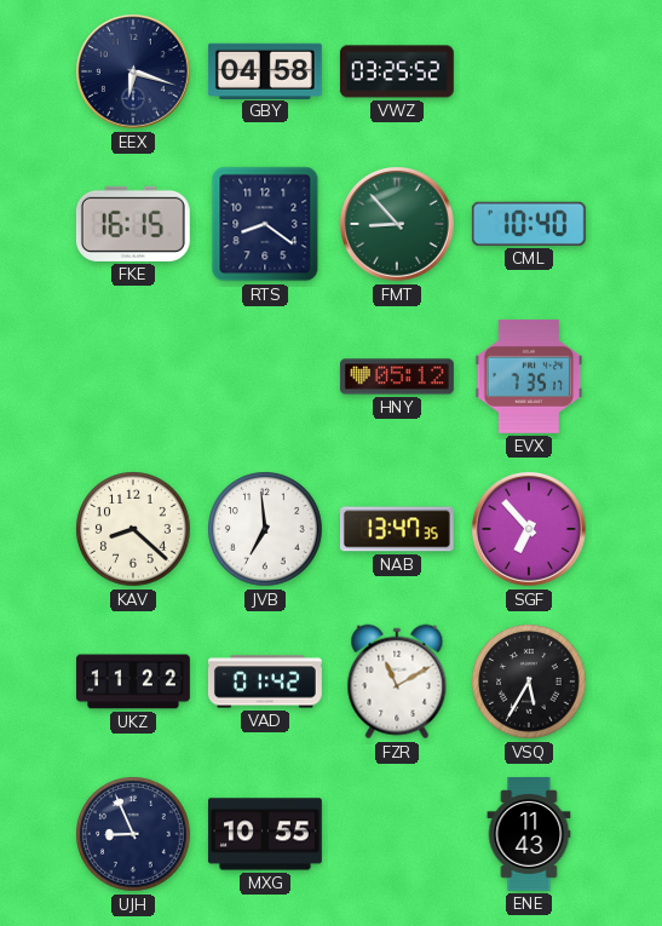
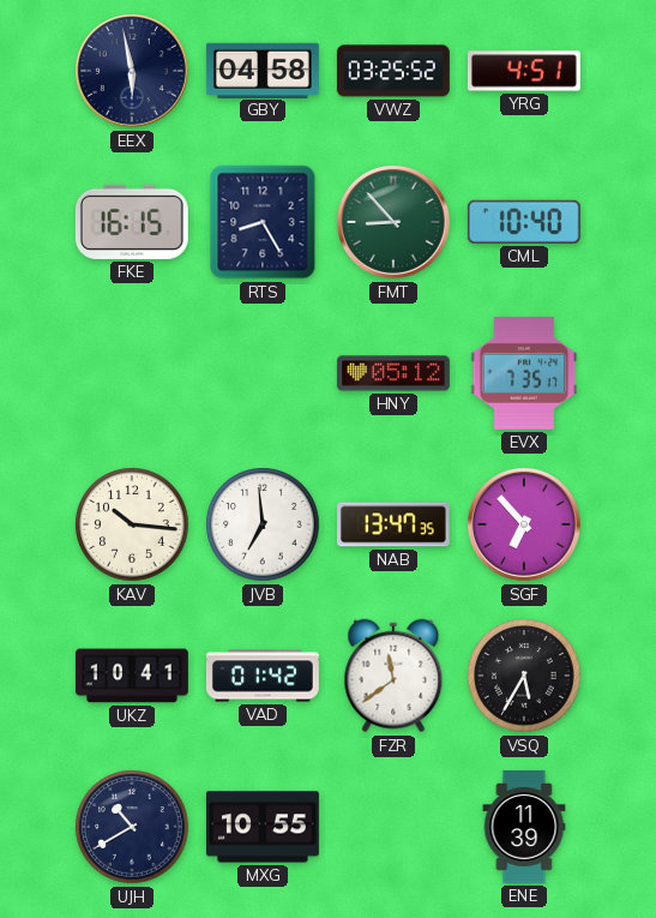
EEX: 6:18 -> 5:58 (133, 72)
YRG: none -> 4:51 (524, 71)
RTS: 8:21 -> 8:25 (263, 222)
KAV: 8:22 -> 10:16 (132, 524)
UKZ: 11:22 -> 10:41 (132, 676)
FZR: 11:10 -> 11:39 (393, 676)
UJH: 8:56 -> 10:40 (132, 827)
ENE: 11:43 -> 11:39 (524, 827)
